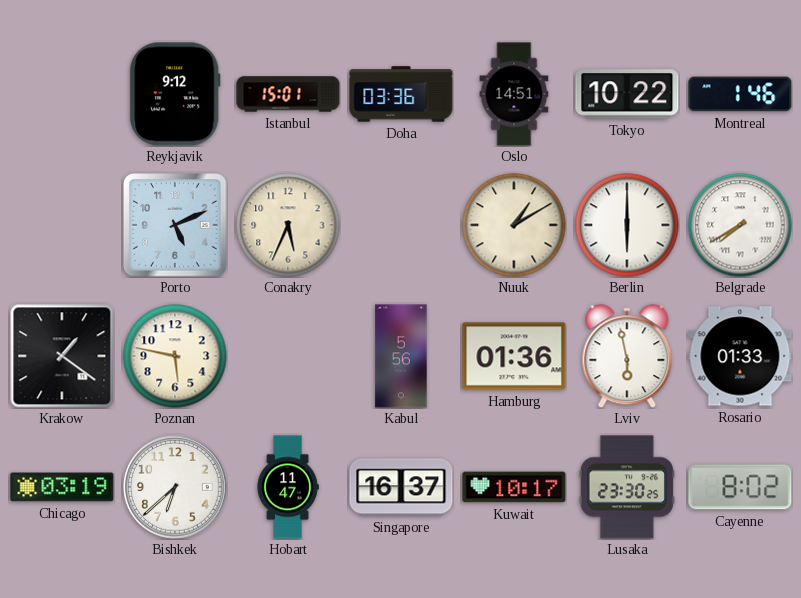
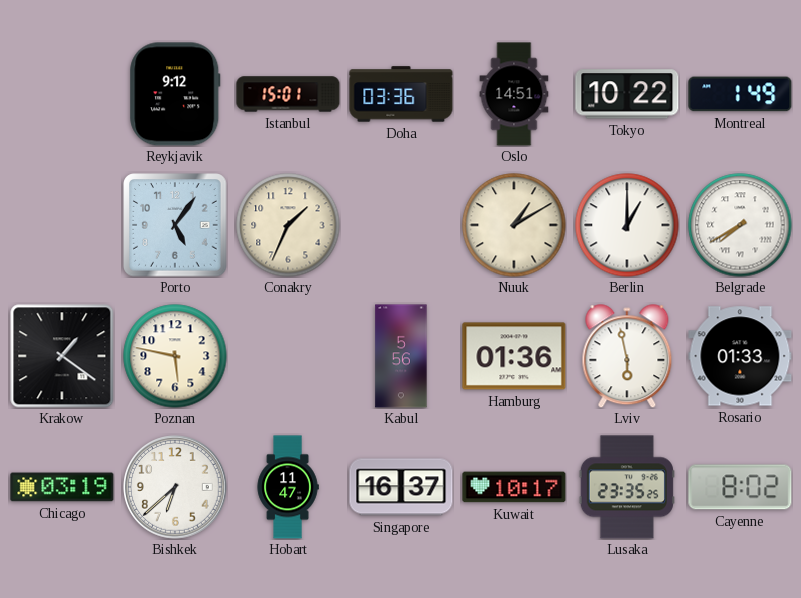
Montreal: 1:46 -> 1:49 (740, 94)
Porto: 5:11 -> 5:06 (175, 225)
Conakry: 5:34 -> 1:34 (288, 225)
Berlin: 6:00 -> 1:00 (627, 225)
Lusaka: 23:30 -> 23:35 (627, 487)
